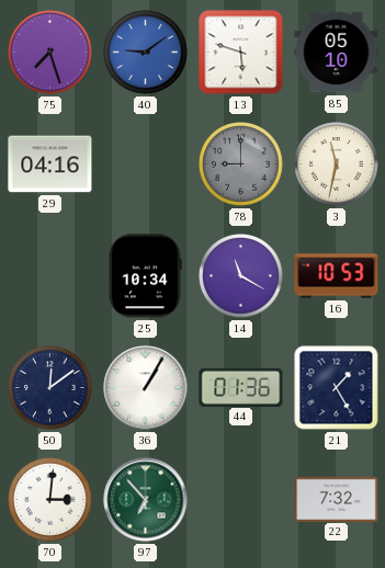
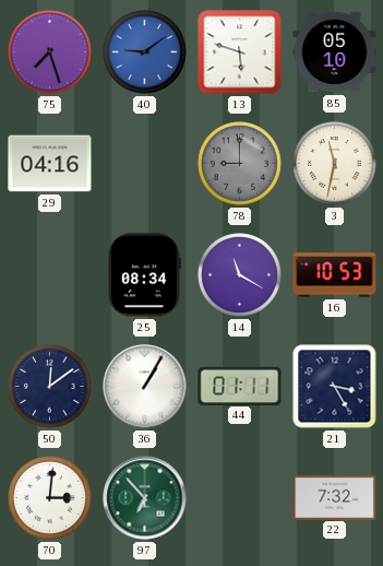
25: 10:34 -> 08:34 (144, 275)
44: 01:36 -> 01:11 (240, 386)
21: 1:25 -> 3:25 (335, 387)
